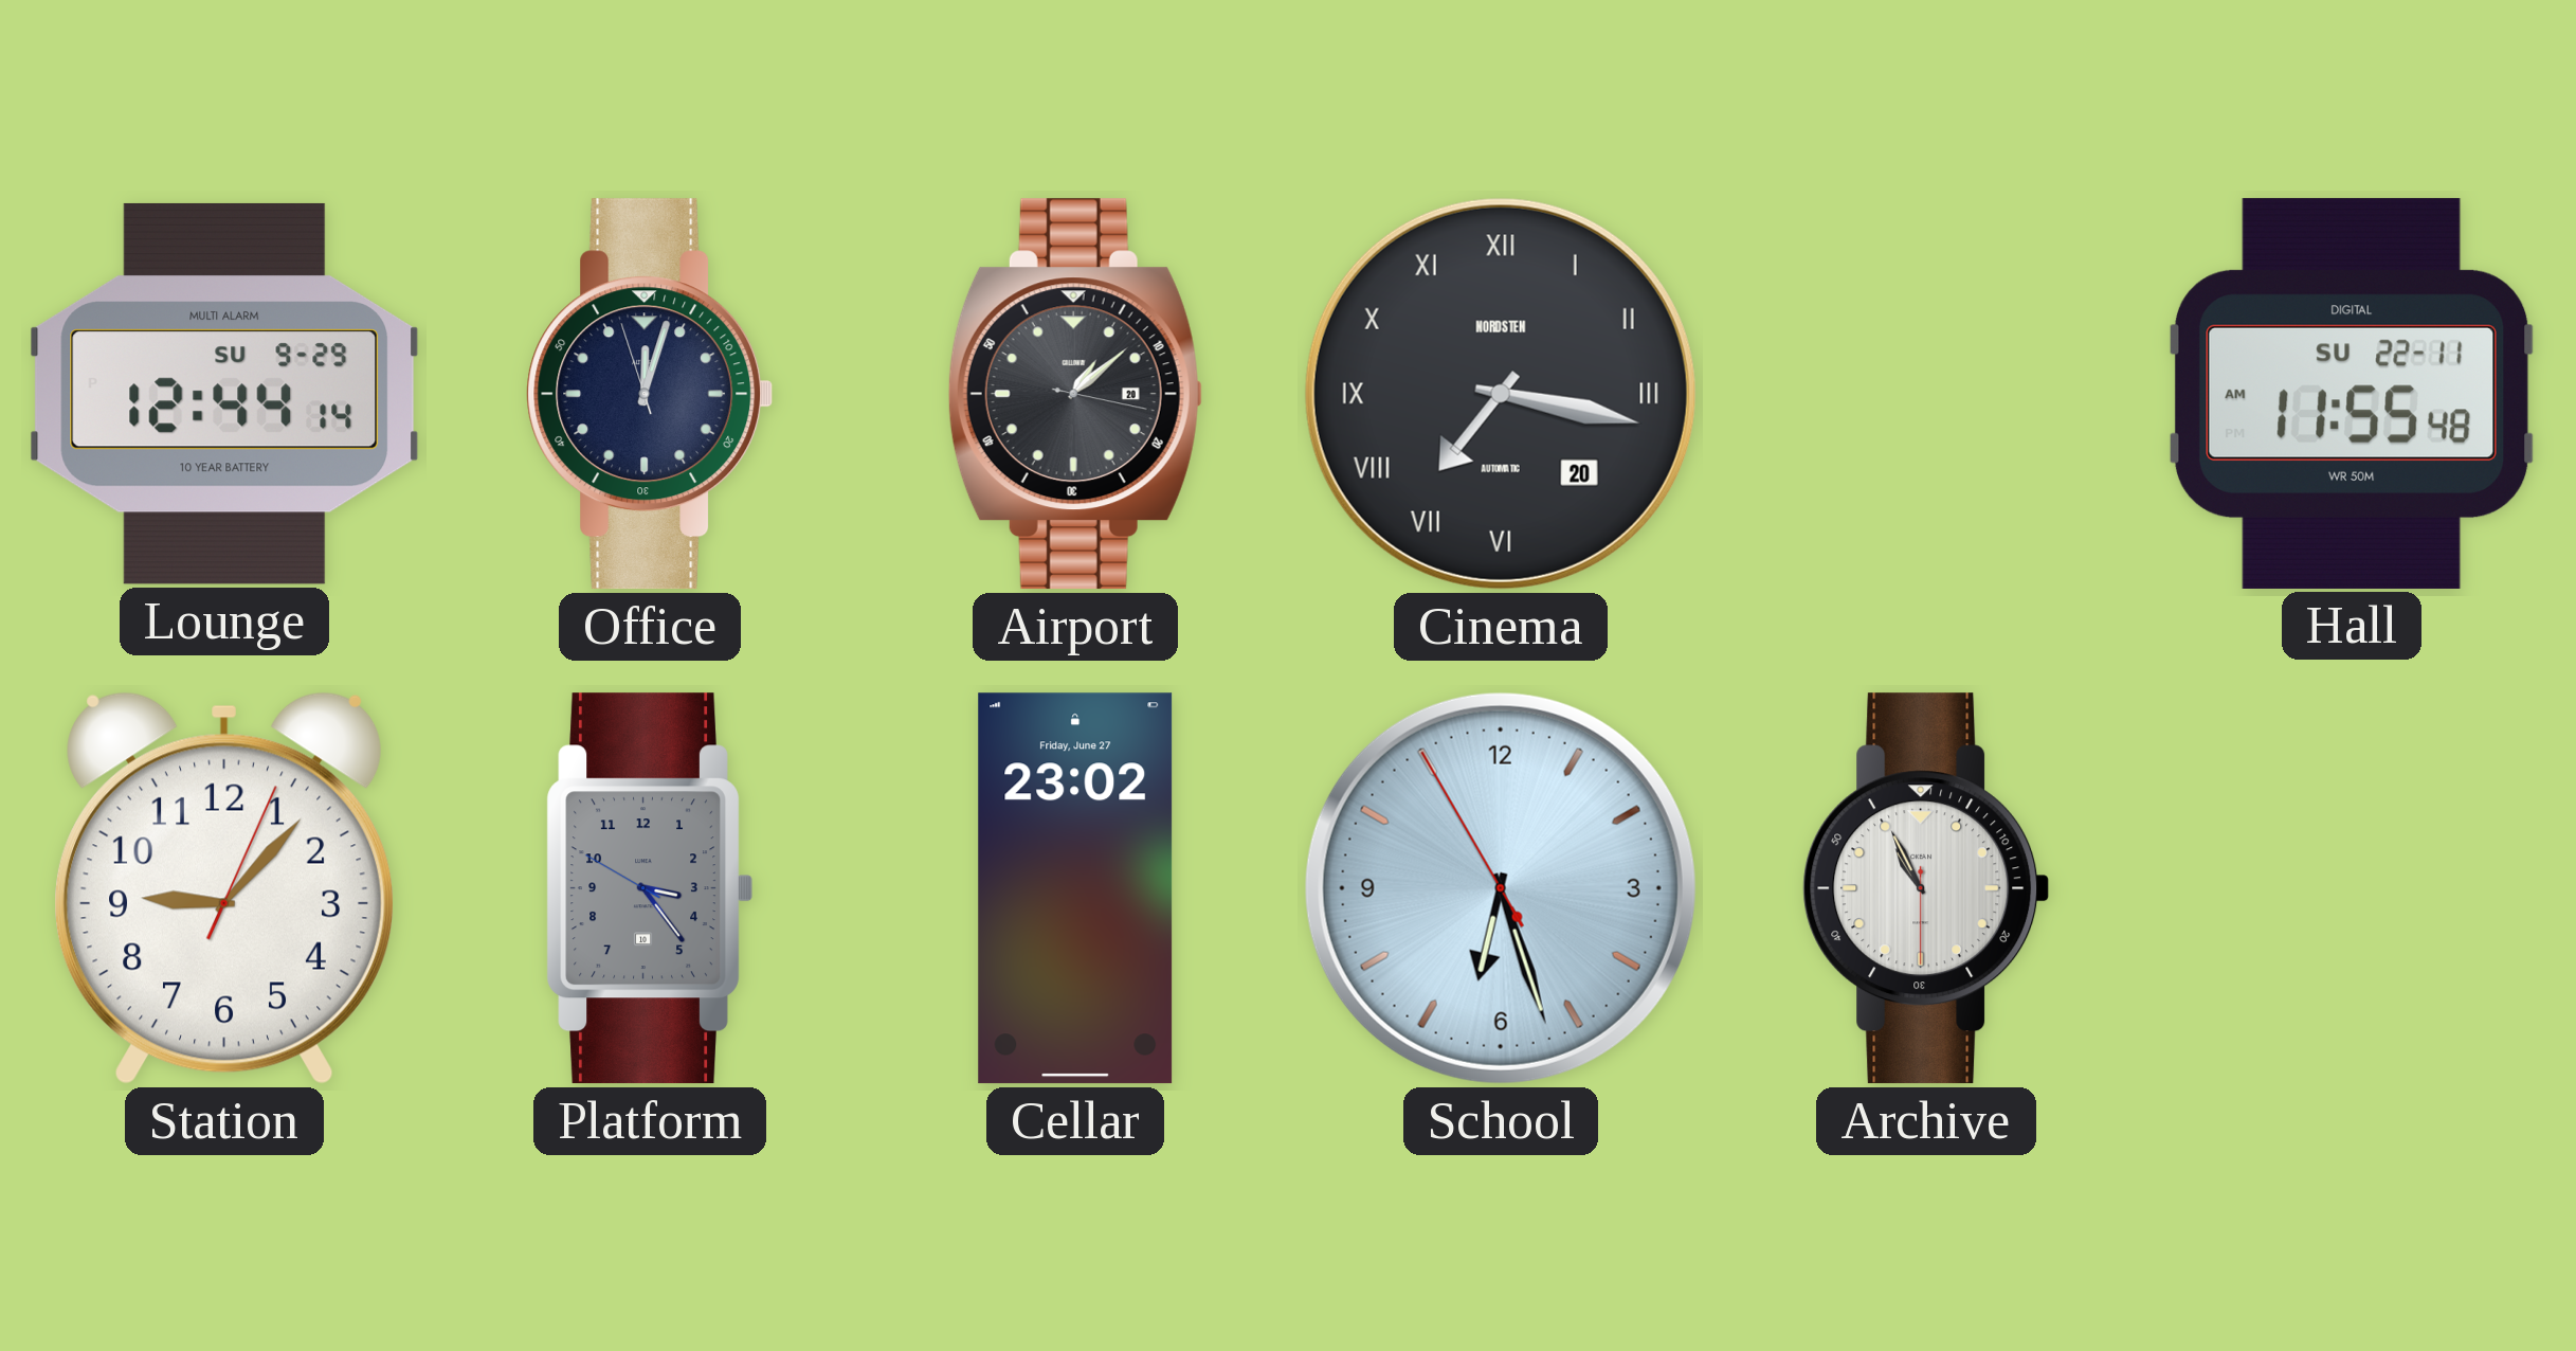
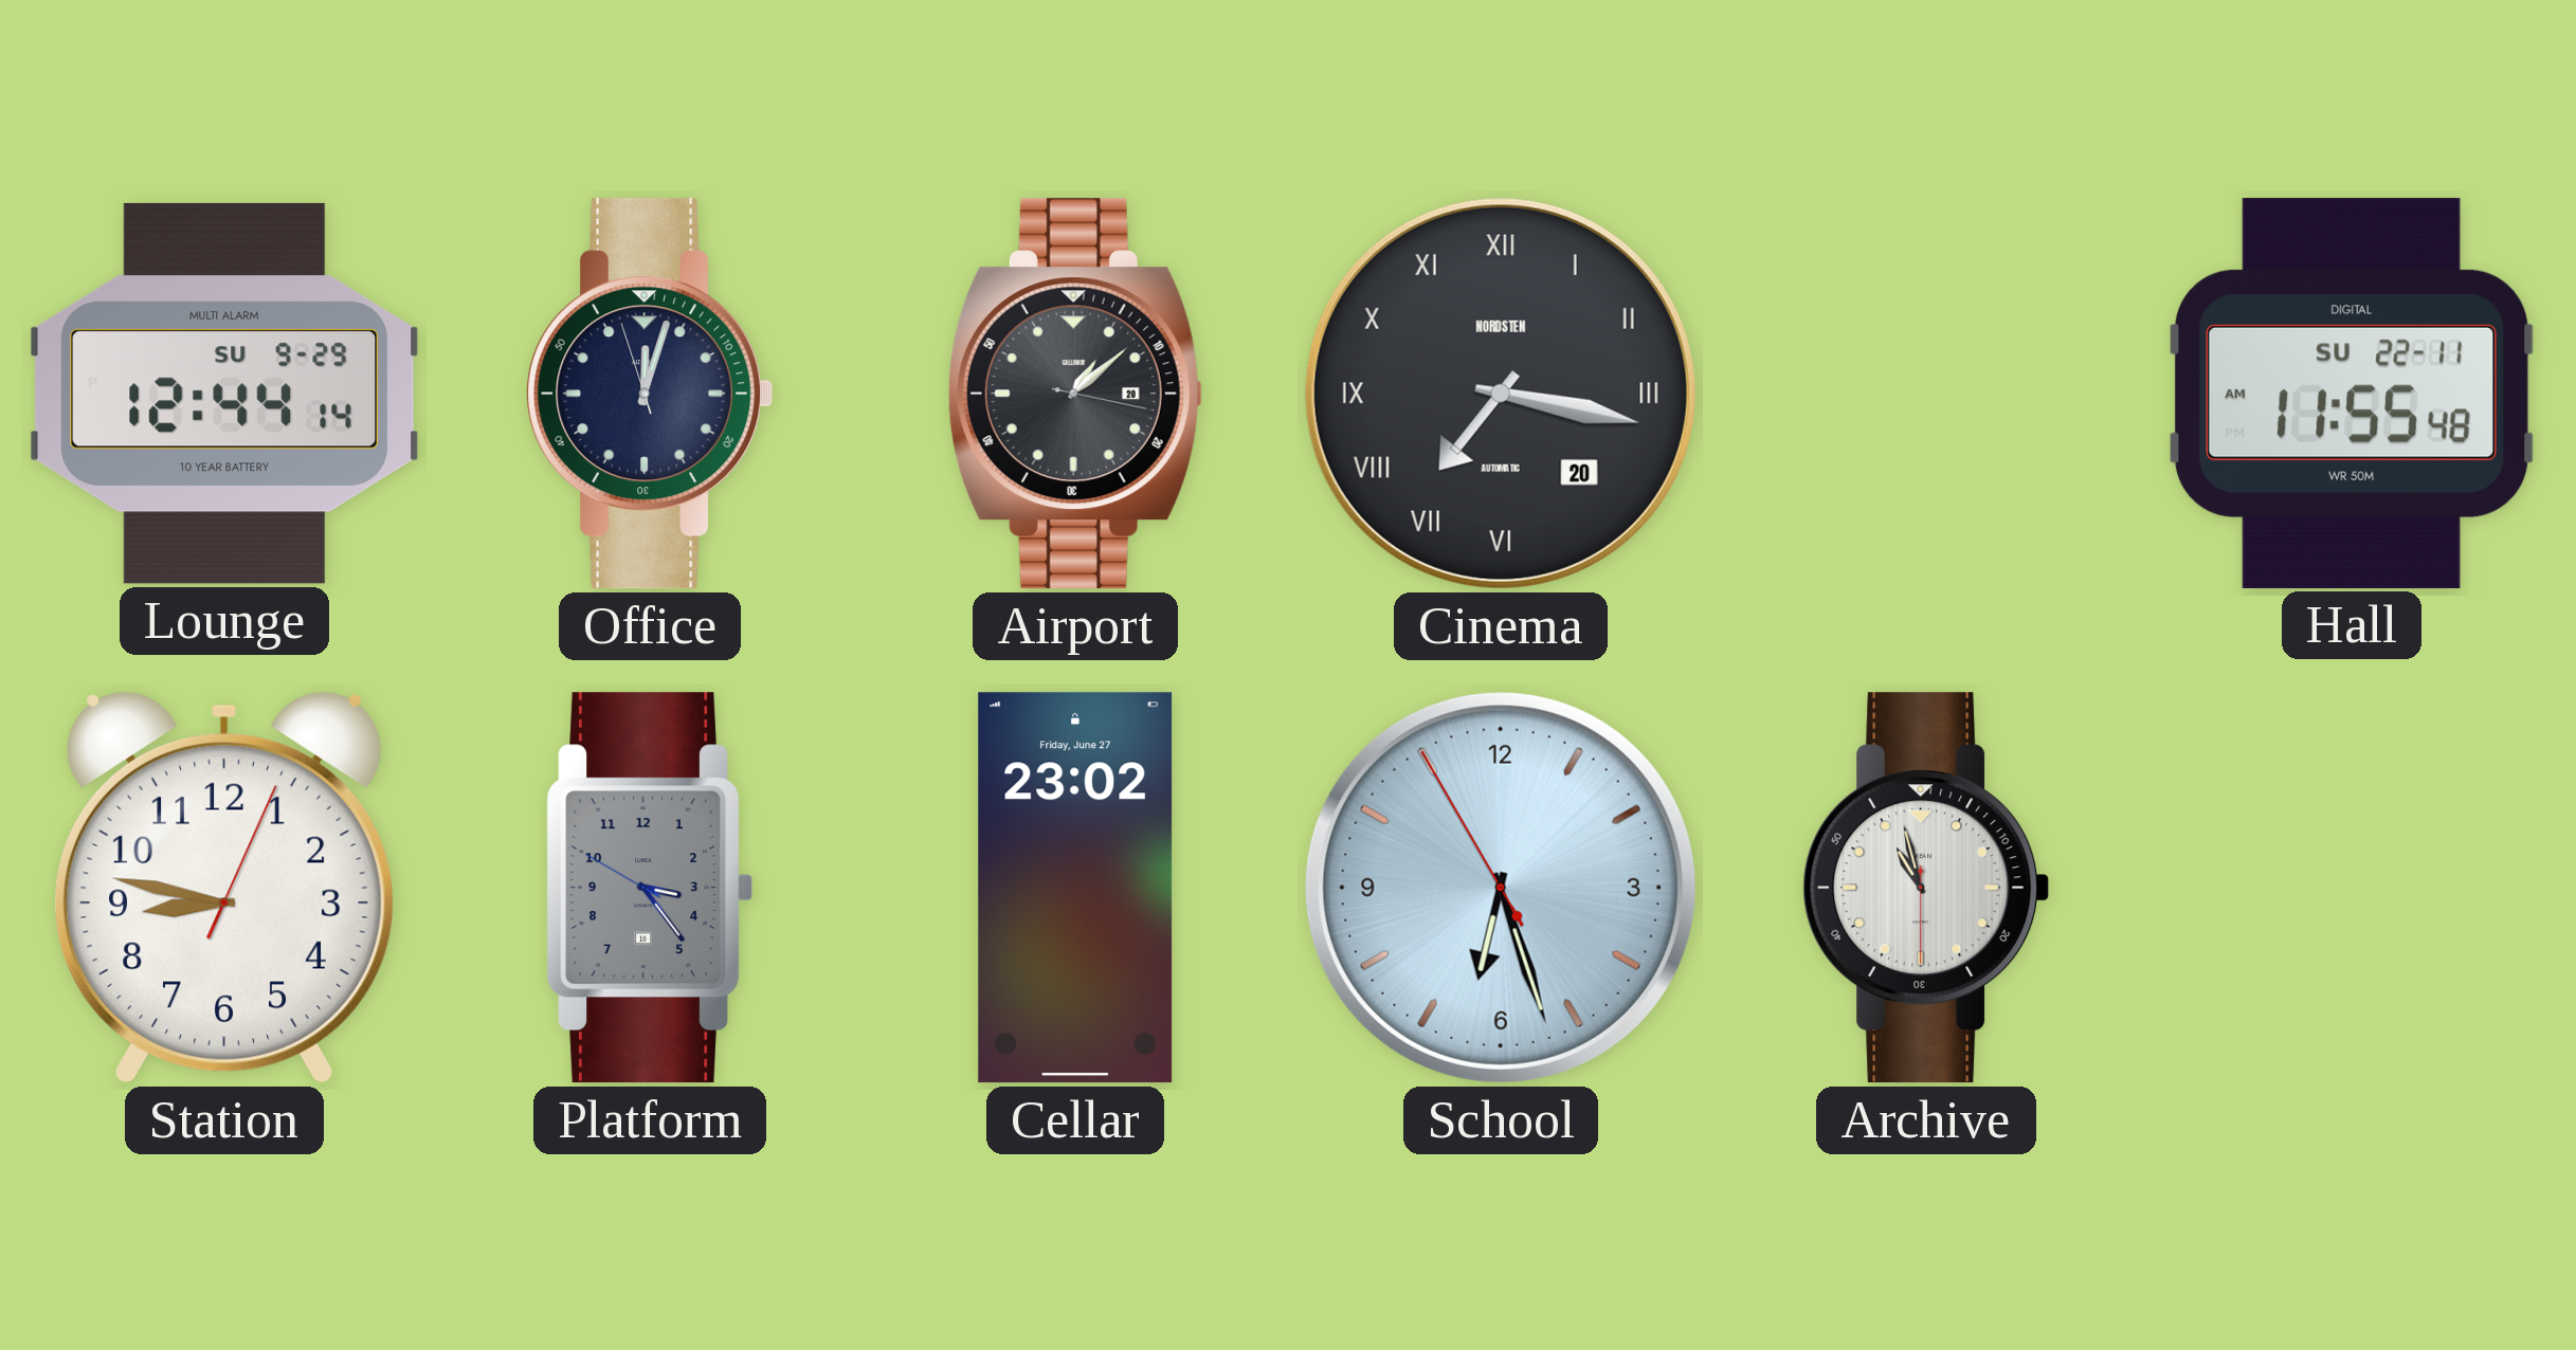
Station: 9:07 -> 8:47 (224, 888)
Archive: 10:55 -> 10:57 (1926, 888)
